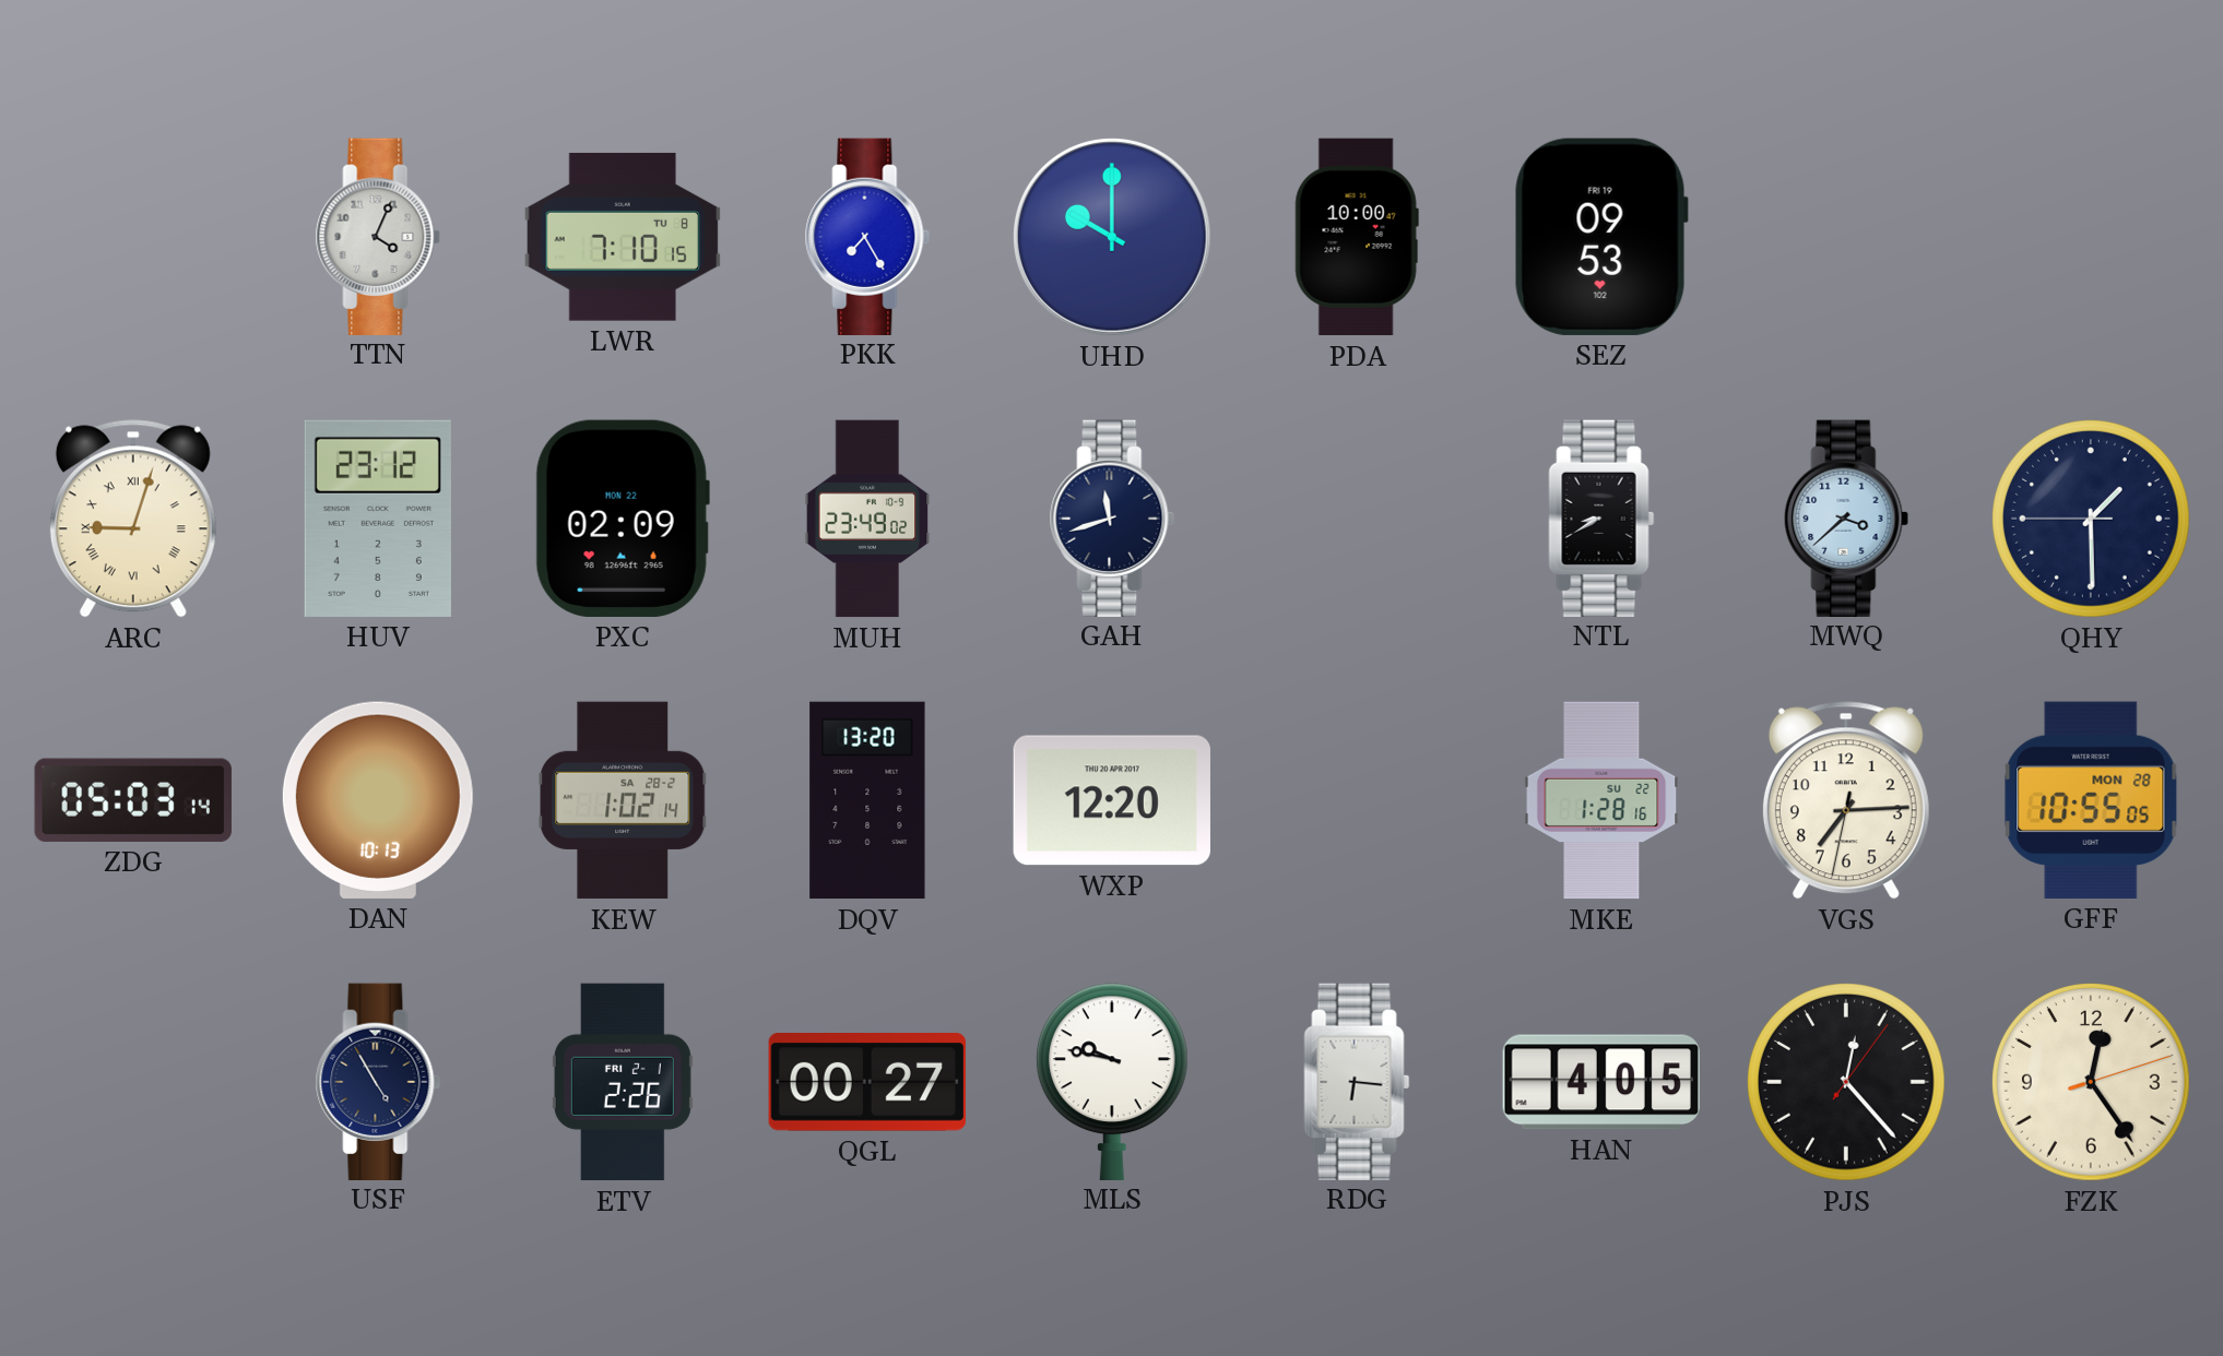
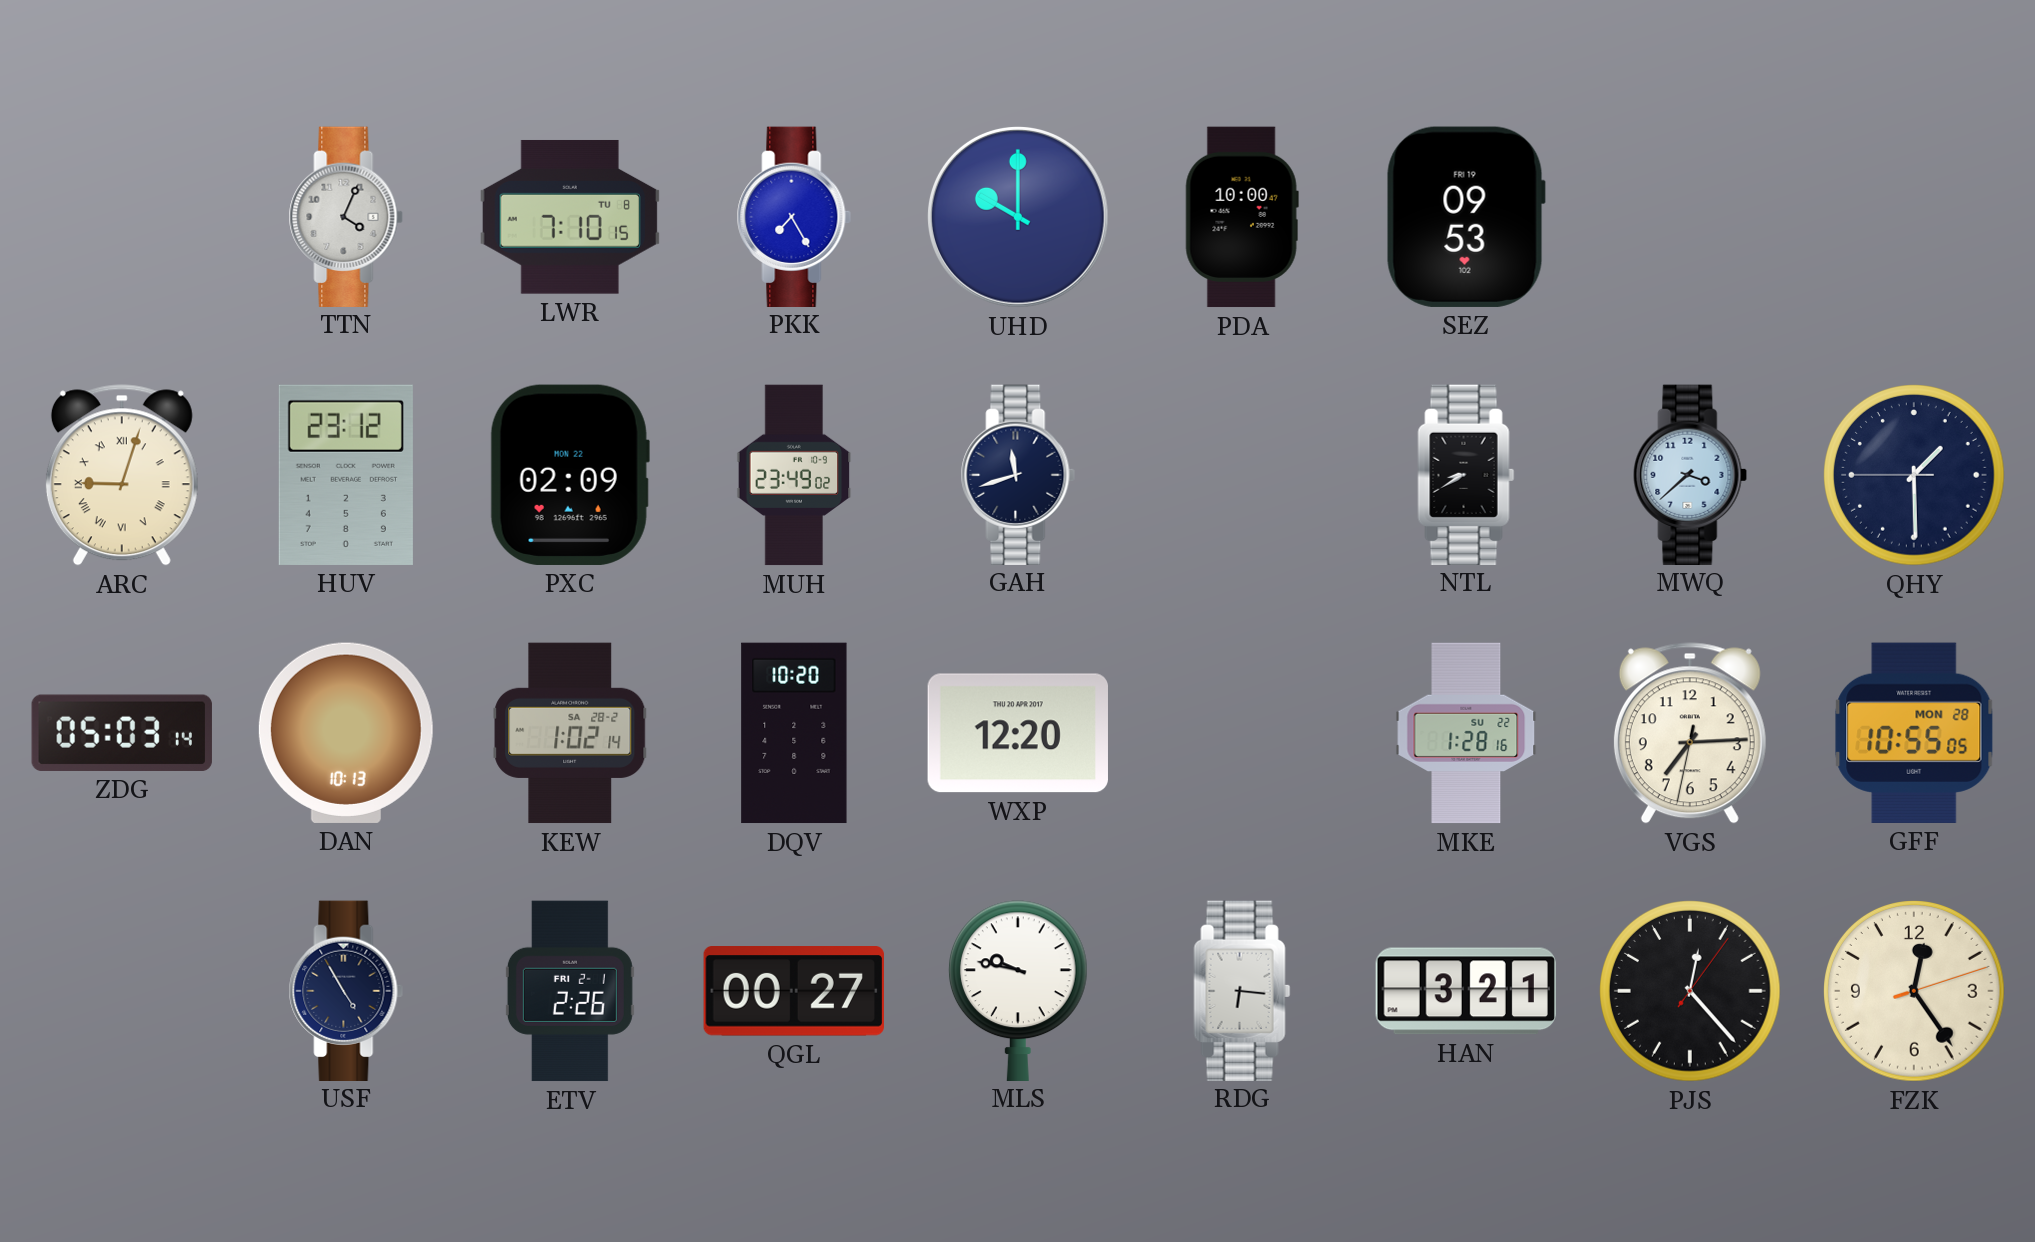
DQV: 13:20 -> 10:20 (794, 733)
HAN: 4:05 -> 3:21 (1466, 991)
